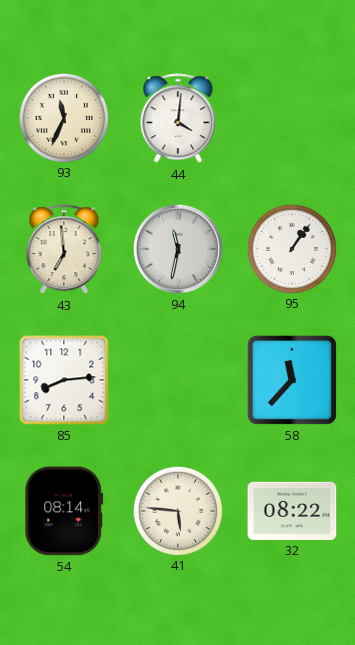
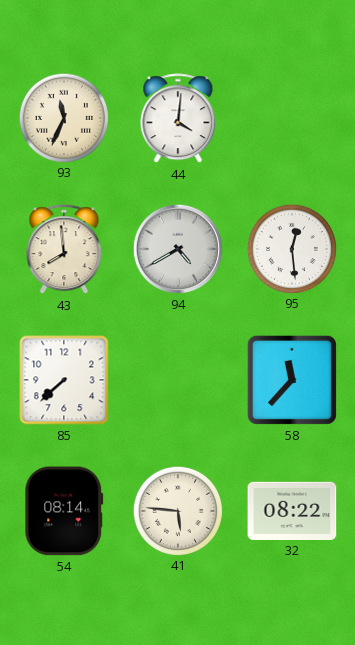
43: 6:59 -> 7:59 (64, 250)
94: 11:32 -> 4:40 (178, 249)
95: 1:06 -> 12:29 (291, 248)
85: 8:14 -> 7:38 (64, 380)
